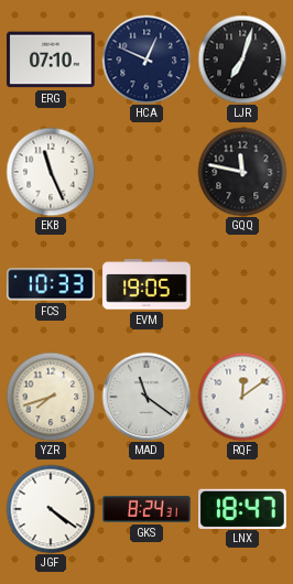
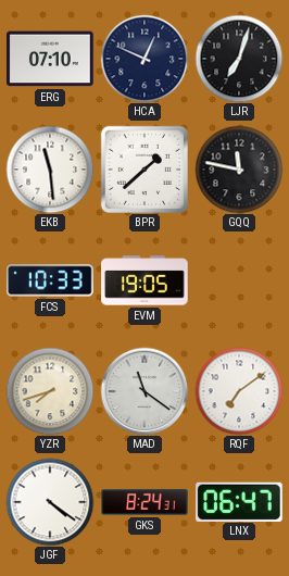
EKB: 11:26 -> 11:29 (50, 170)
BPR: none -> 1:38 (143, 168)
RQF: 12:09 -> 7:09 (239, 391)
LNX: 18:47 -> 06:47 (239, 501)
